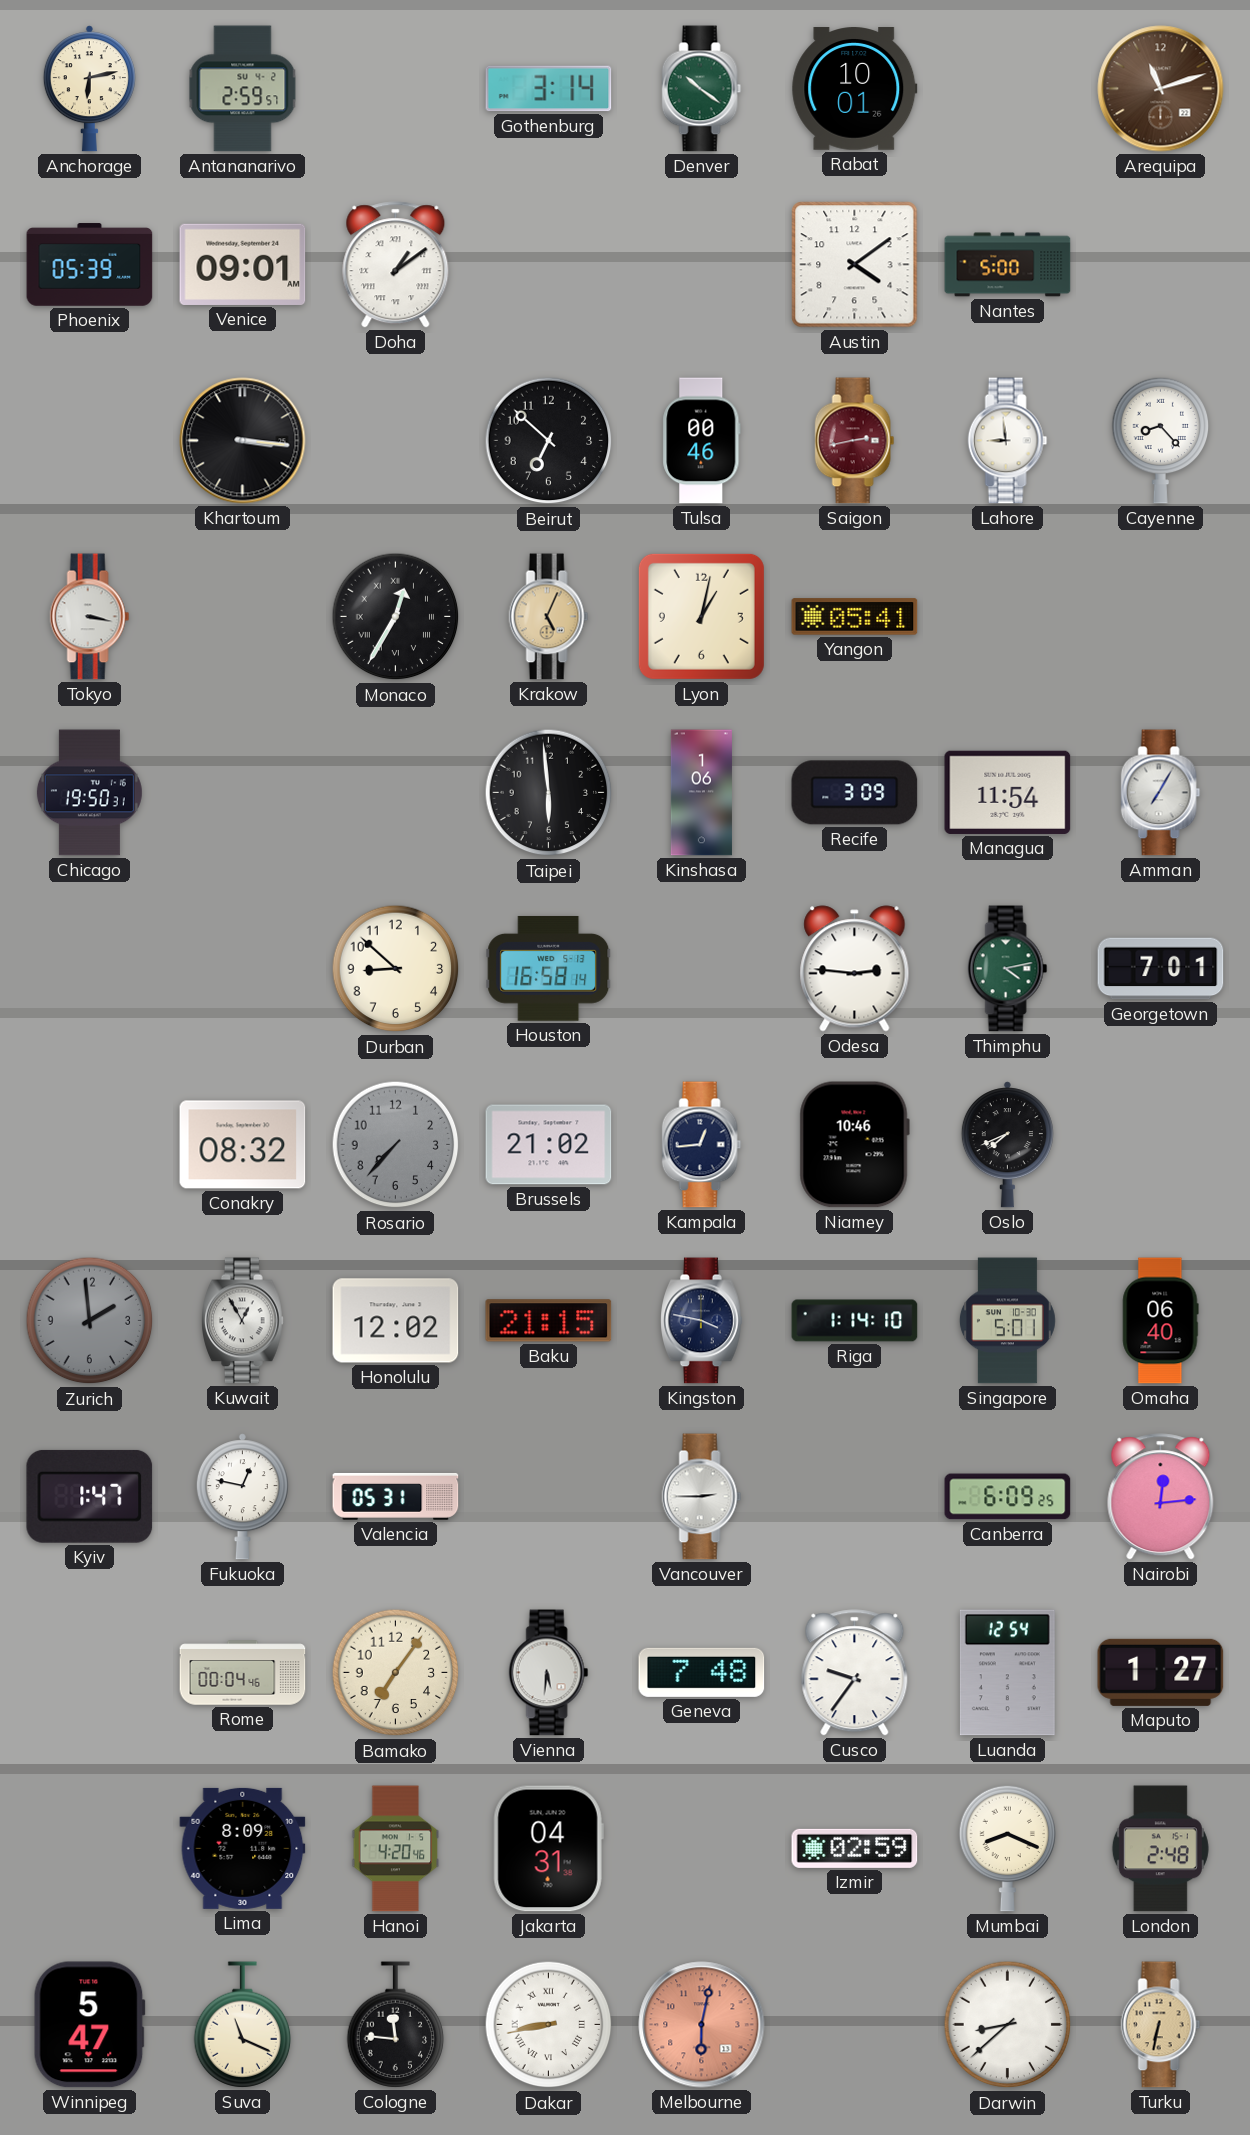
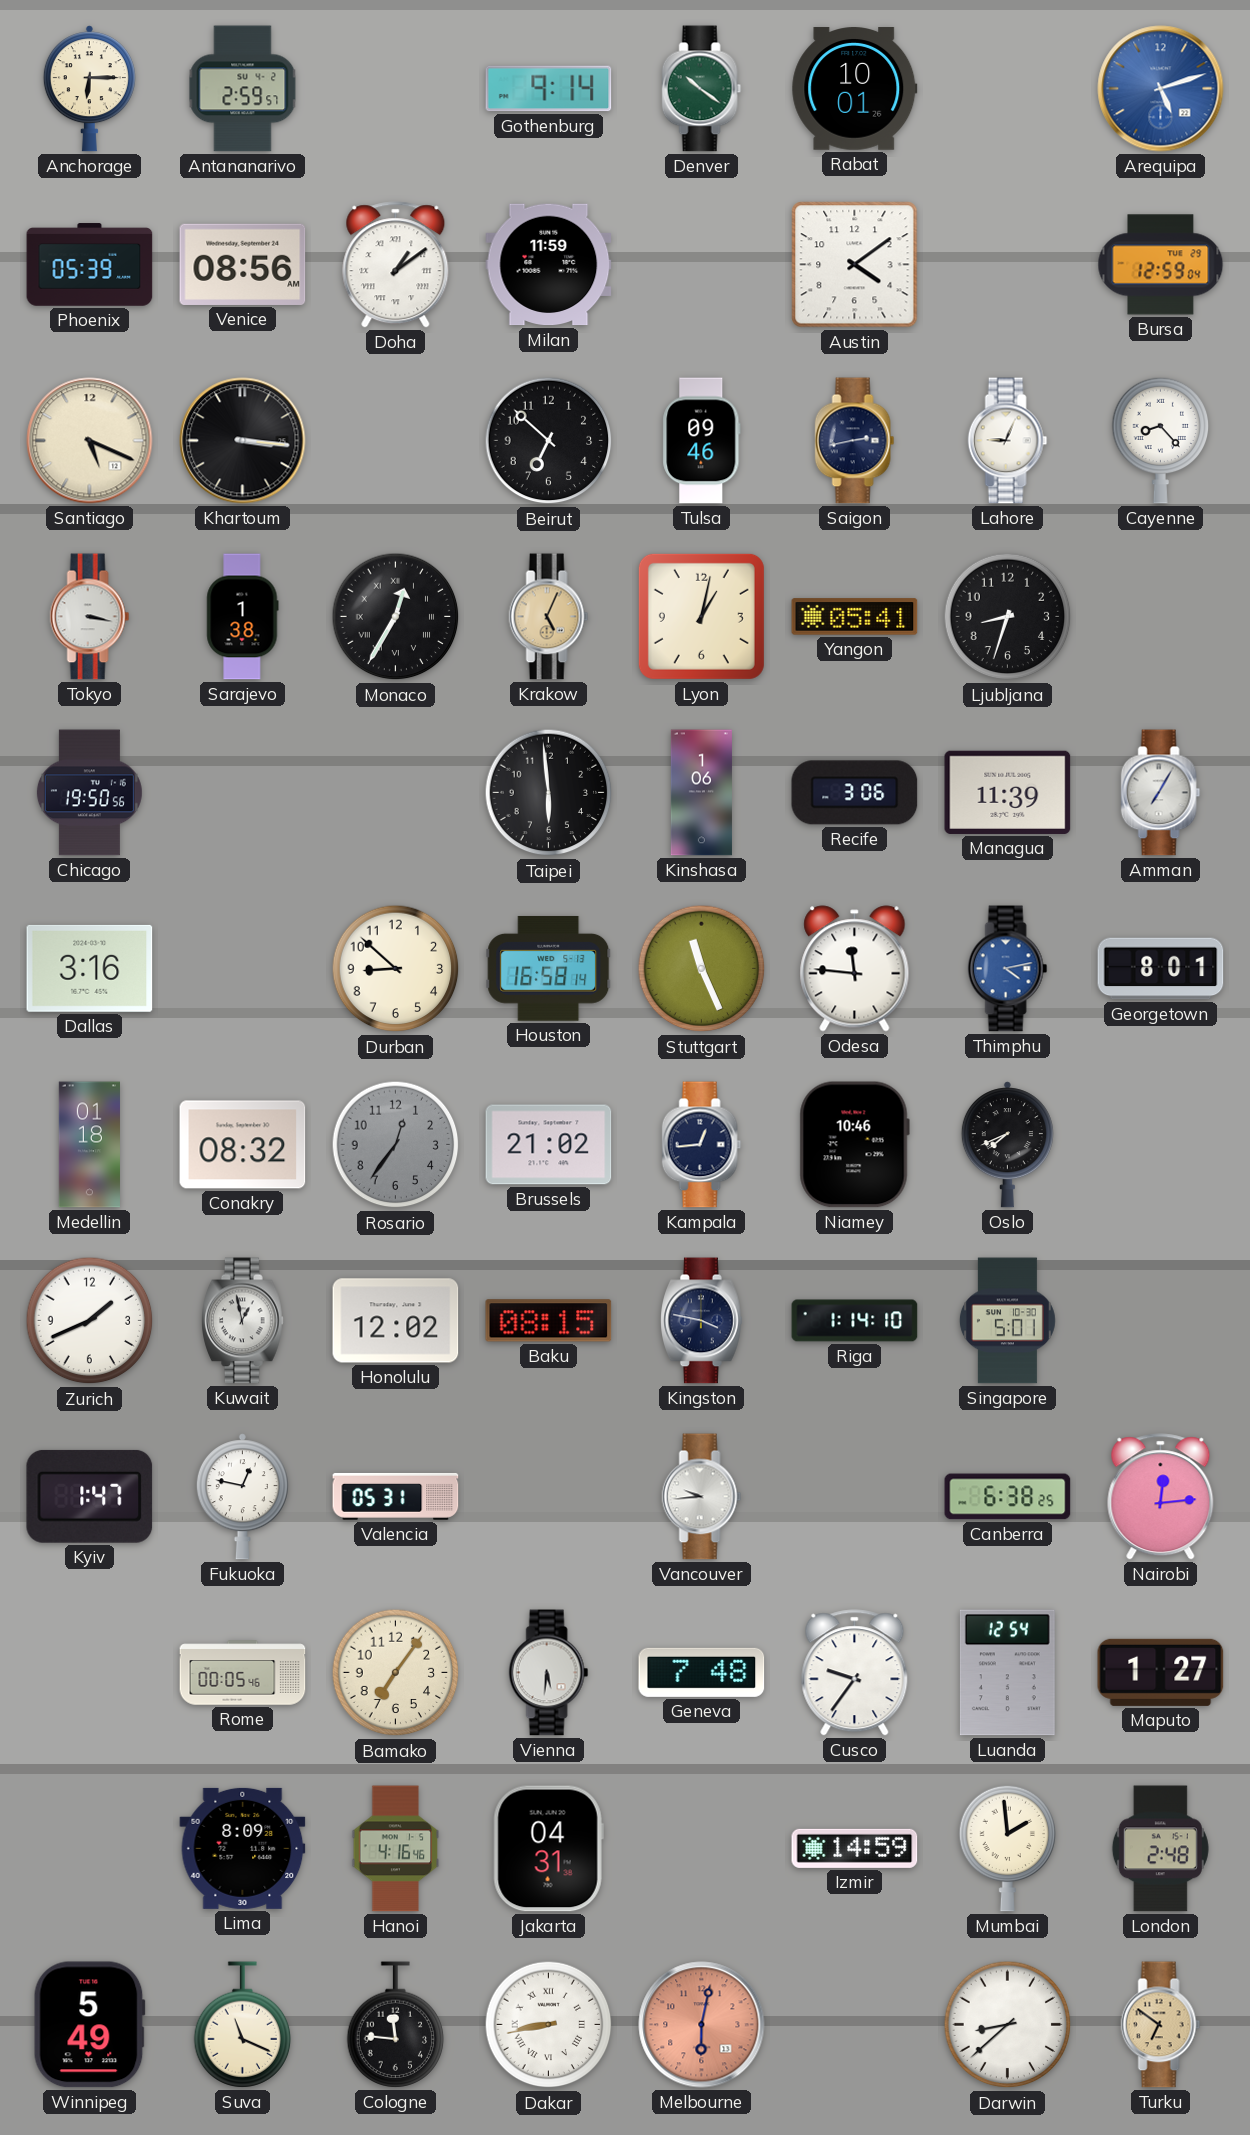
Anchorage: 6:13 -> 6:15 (89, 89)
Gothenburg: 3:14 -> 9:14 (549, 89)
Arequipa: 11:12 -> 5:12 (1161, 89)
Arequipa dial: brown -> blue (1161, 89)
Venice: 09:01 -> 08:56 (243, 264)
Milan: none -> 11:59 (549, 265)
Nantes: 5:00 -> none (1008, 265)
Bursa: none -> 12:59 (1161, 265)
Santiago: none -> 5:19 (90, 441)
Tulsa: 00:46 -> 09:46 (702, 441)
Saigon dial: burgundy -> navy (855, 441)
Lahore: 8:59 -> 9:04 (1008, 441)
Sarajevo: none -> 1:38 (243, 617)
Ljubljana: none -> 8:33 (1008, 617)
Chicago: 19:50:31 -> 19:50:56 (89, 793)
Recife: 3:09 -> 3:06 (855, 793)
Managua: 11:54 -> 11:39 (1008, 792)
Dallas: none -> 3:16 (90, 968)
Stuttgart: none -> 11:26 (702, 969)
Odesa: 2:46 -> 11:46 (855, 969)
Thimphu dial: green -> blue (1008, 969)
Georgetown: 7:01 -> 8:01 (1161, 969)
Medellin: none -> 01:18 (89, 1145)
Rosario: 7:37 -> 12:36 (396, 1145)
Zurich: 1:59 -> 1:41 (90, 1321)
Zurich dial: grey -> white (90, 1321)
Kuwait: 12:55 -> 12:58 (243, 1321)
Baku: 21:15 -> 08:15 (549, 1321)
Omaha: 06:40 -> none (1161, 1321)
Vancouver: 2:45 -> 9:44 (702, 1497)
Canberra: 6:09 -> 6:38 (1008, 1497)
Rome: 00:04 -> 00:05 (243, 1673)
Hanoi: 4:20 -> 4:16 (396, 1849)
Izmir: 02:59 -> 14:59 (855, 1848)
Mumbai: 8:19 -> 1:59 (1008, 1848)
Winnipeg: 5:47 -> 5:49 (89, 2025)
Turku: 6:32 -> 6:51 (1161, 2025)
